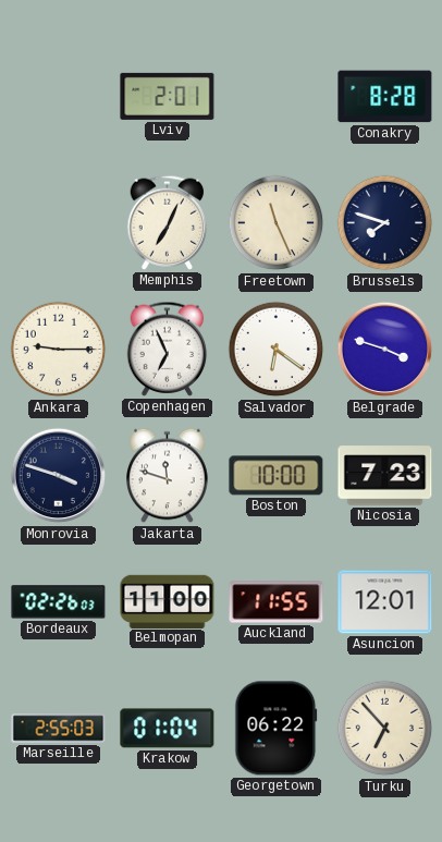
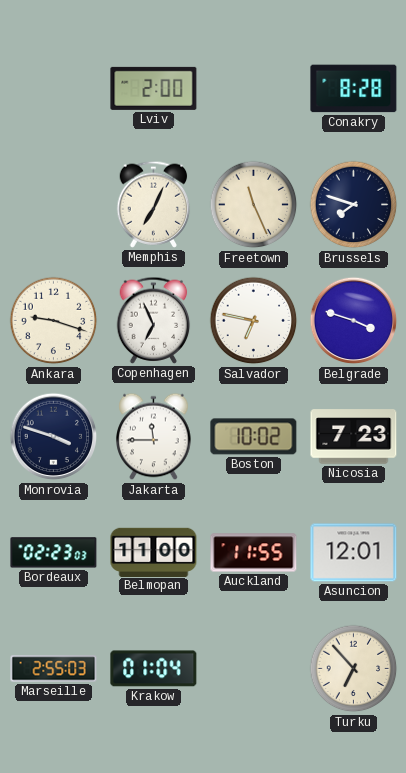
Lviv: 2:01 -> 2:00 (154, 88)
Ankara: 9:15 -> 9:18 (54, 321)
Salvador: 6:21 -> 6:47 (254, 321)
Jakarta: 11:48 -> 11:45 (154, 437)
Boston: 10:00 -> 10:02 (254, 437)
Bordeaux: 02:26 -> 02:23 (54, 553)
Georgetown: 06:22 -> none (277, 729)
